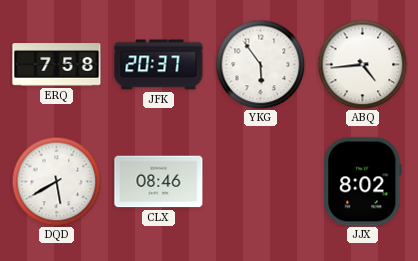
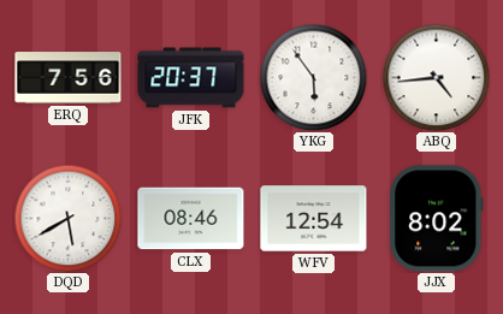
ERQ: 7:58 -> 7:56 (69, 78)
WFV: none -> 12:54 (314, 219)
